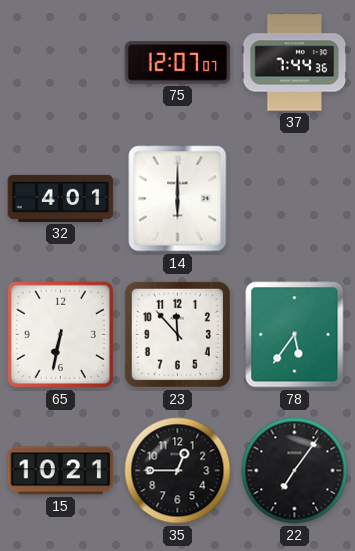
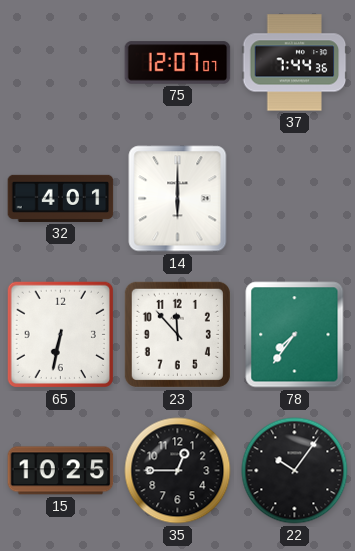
78: 5:36 -> 7:36 (295, 335)
15: 10:21 -> 10:25 (61, 471)
22: 7:06 -> 10:06 (295, 471)
